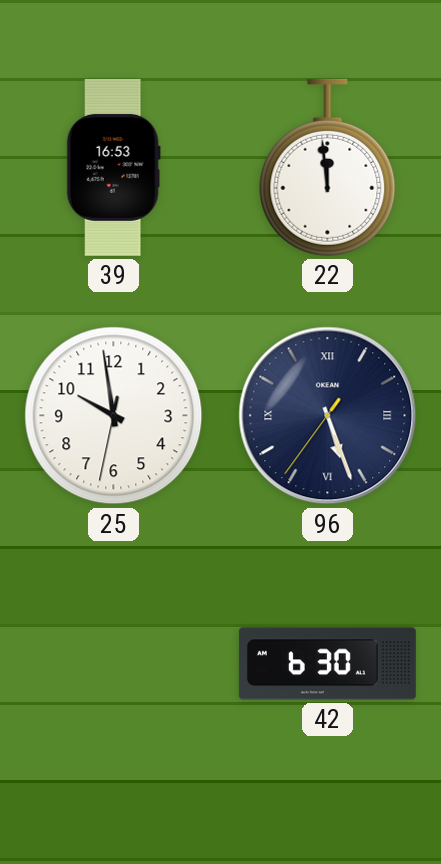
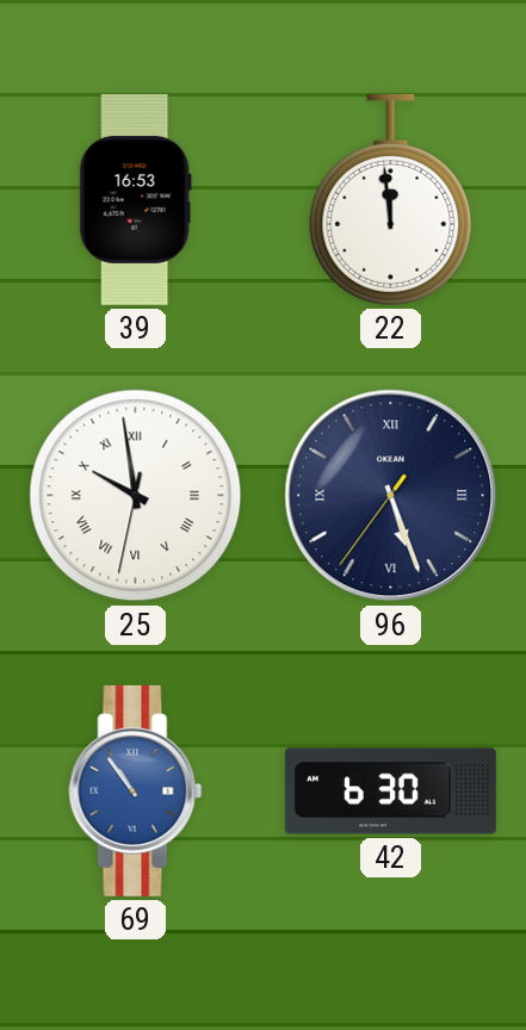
25 numerals: Arabic -> Roman (136, 496)
69: none -> 10:54 (136, 790)
